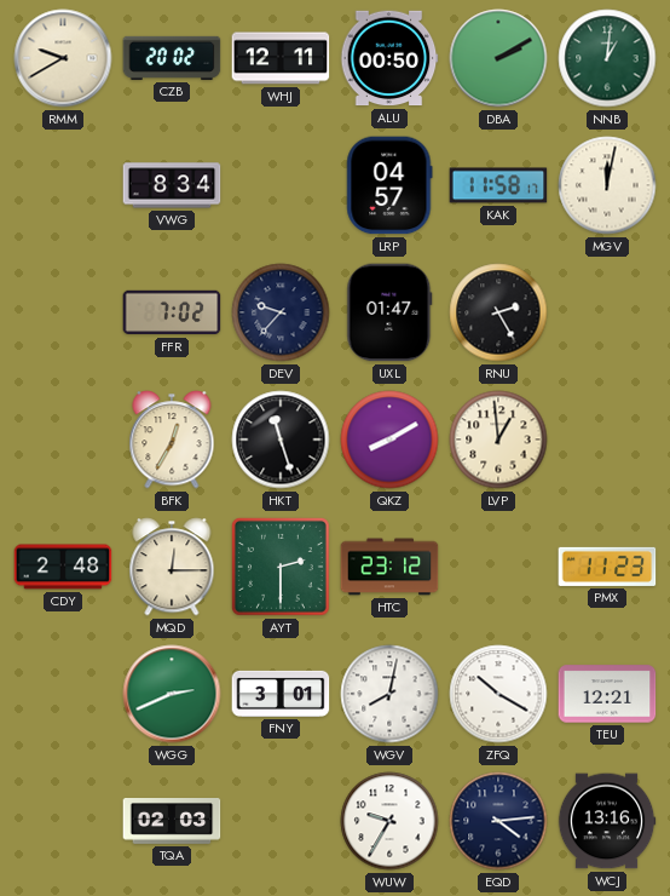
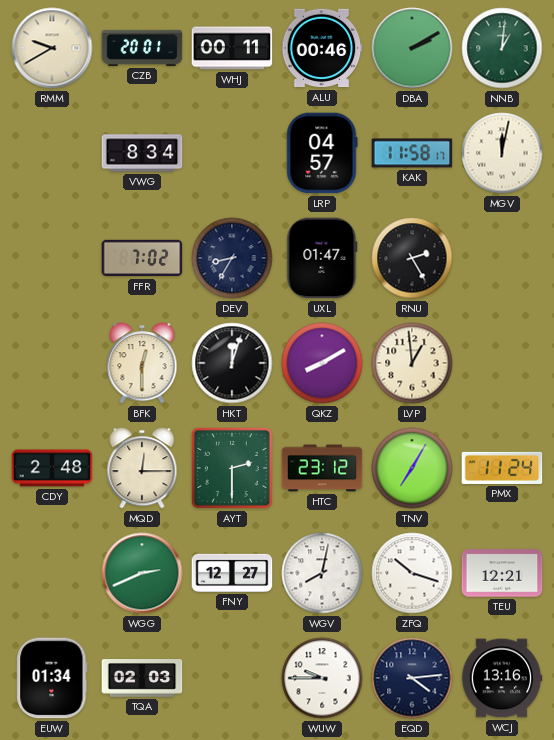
CZB: 20:02 -> 20:01 (142, 48)
WHJ: 12:11 -> 00:11 (232, 48)
ALU: 00:50 -> 00:46 (322, 48)
DEV: 9:37 -> 8:35 (232, 258)
BFK: 12:35 -> 12:30 (142, 363)
HKT: 11:27 -> 12:03 (232, 363)
TNV: none -> 7:05 (412, 468)
PMX: 11:23 -> 11:24 (502, 468)
FNY: 3:01 -> 12:27 (232, 573)
ZFQ: 10:20 -> 10:18 (412, 573)
EUW: none -> 01:34 (52, 678)
WUW: 9:35 -> 9:45 (322, 678)
